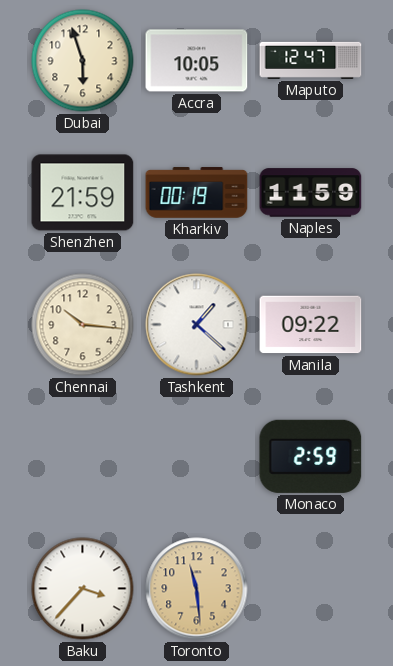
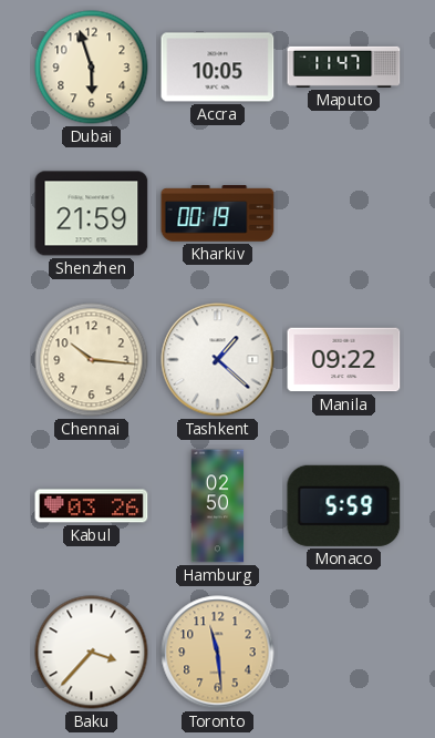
Maputo: 12:47 -> 11:47 (344, 66)
Naples: 11:59 -> none (311, 193)
Kabul: none -> 03:26 (92, 506)
Hamburg: none -> 02:50 (218, 506)
Monaco: 2:59 -> 5:59 (344, 505)
